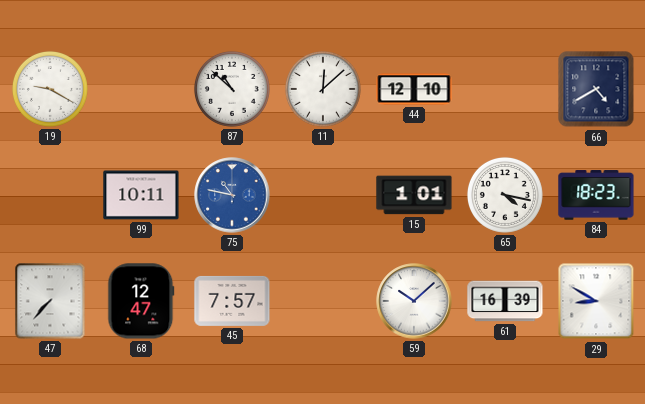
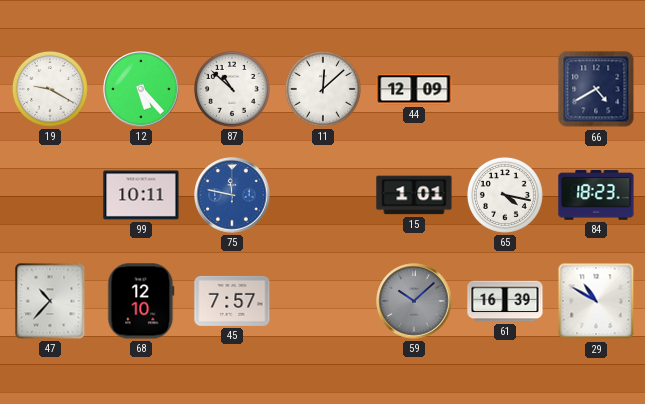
12: none -> 5:23 (141, 89)
44: 12:10 -> 12:09 (414, 89)
75: 10:47 -> 11:47 (232, 195)
47: 7:37 -> 10:37 (50, 301)
68: 12:47 -> 12:10 (141, 301)
59 dial: white -> grey (414, 301)
29: 8:50 -> 10:50 (596, 301)
